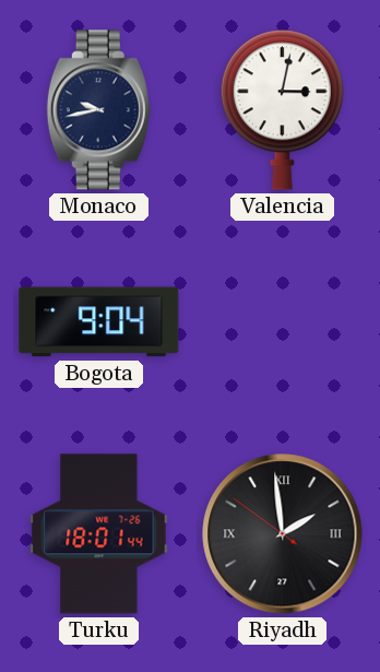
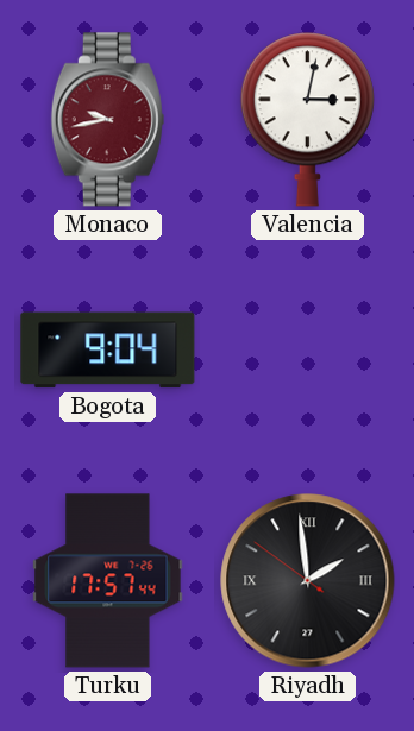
Monaco dial: navy -> burgundy (107, 120)
Turku: 18:01 -> 17:57 (108, 581)
